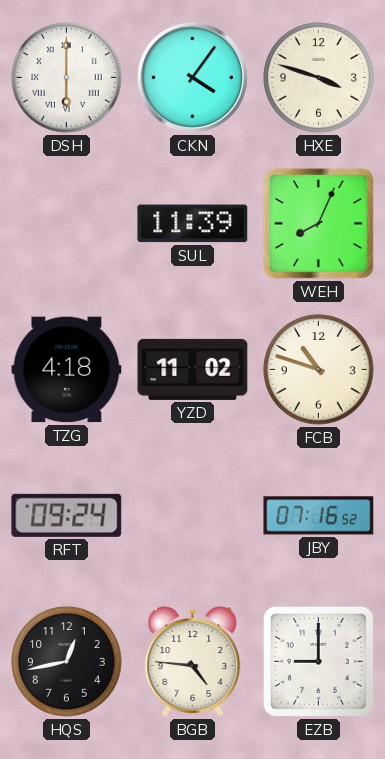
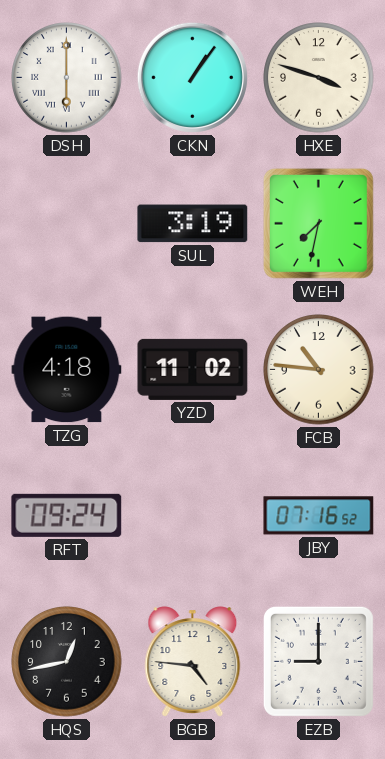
CKN: 4:06 -> 1:06 (192, 77)
SUL: 11:39 -> 3:19 (193, 224)
WEH: 8:04 -> 7:32 (318, 223)
FCB: 10:48 -> 10:46 (319, 370)
